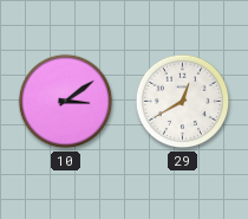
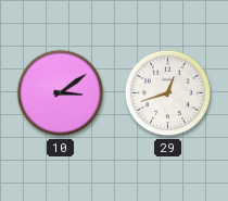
29: 12:40 -> 12:42 (168, 93)
